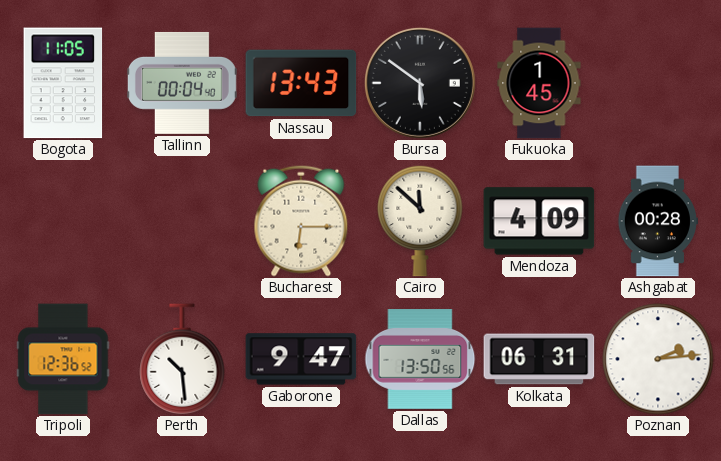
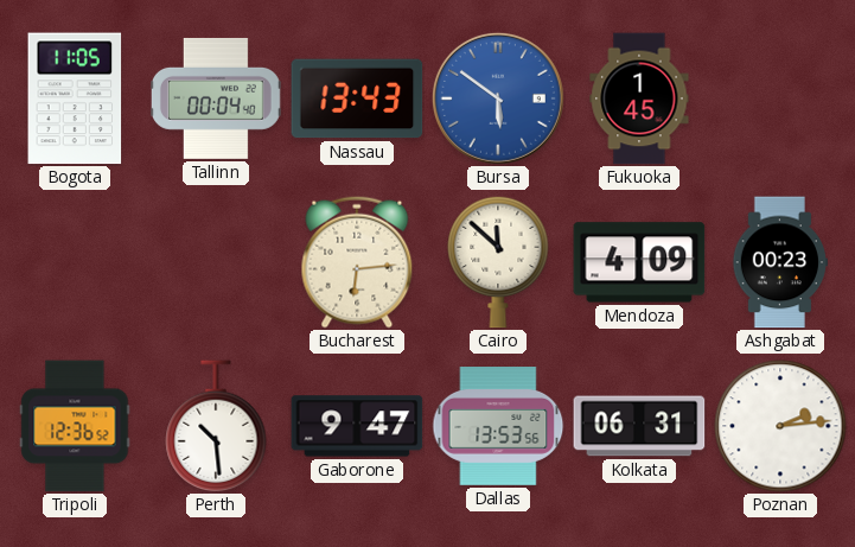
Bursa dial: black -> blue (498, 98)
Bucharest: 6:15 -> 6:14 (357, 262)
Ashgabat: 00:28 -> 00:23 (779, 262)
Dallas: 13:50 -> 13:53 (498, 426)
